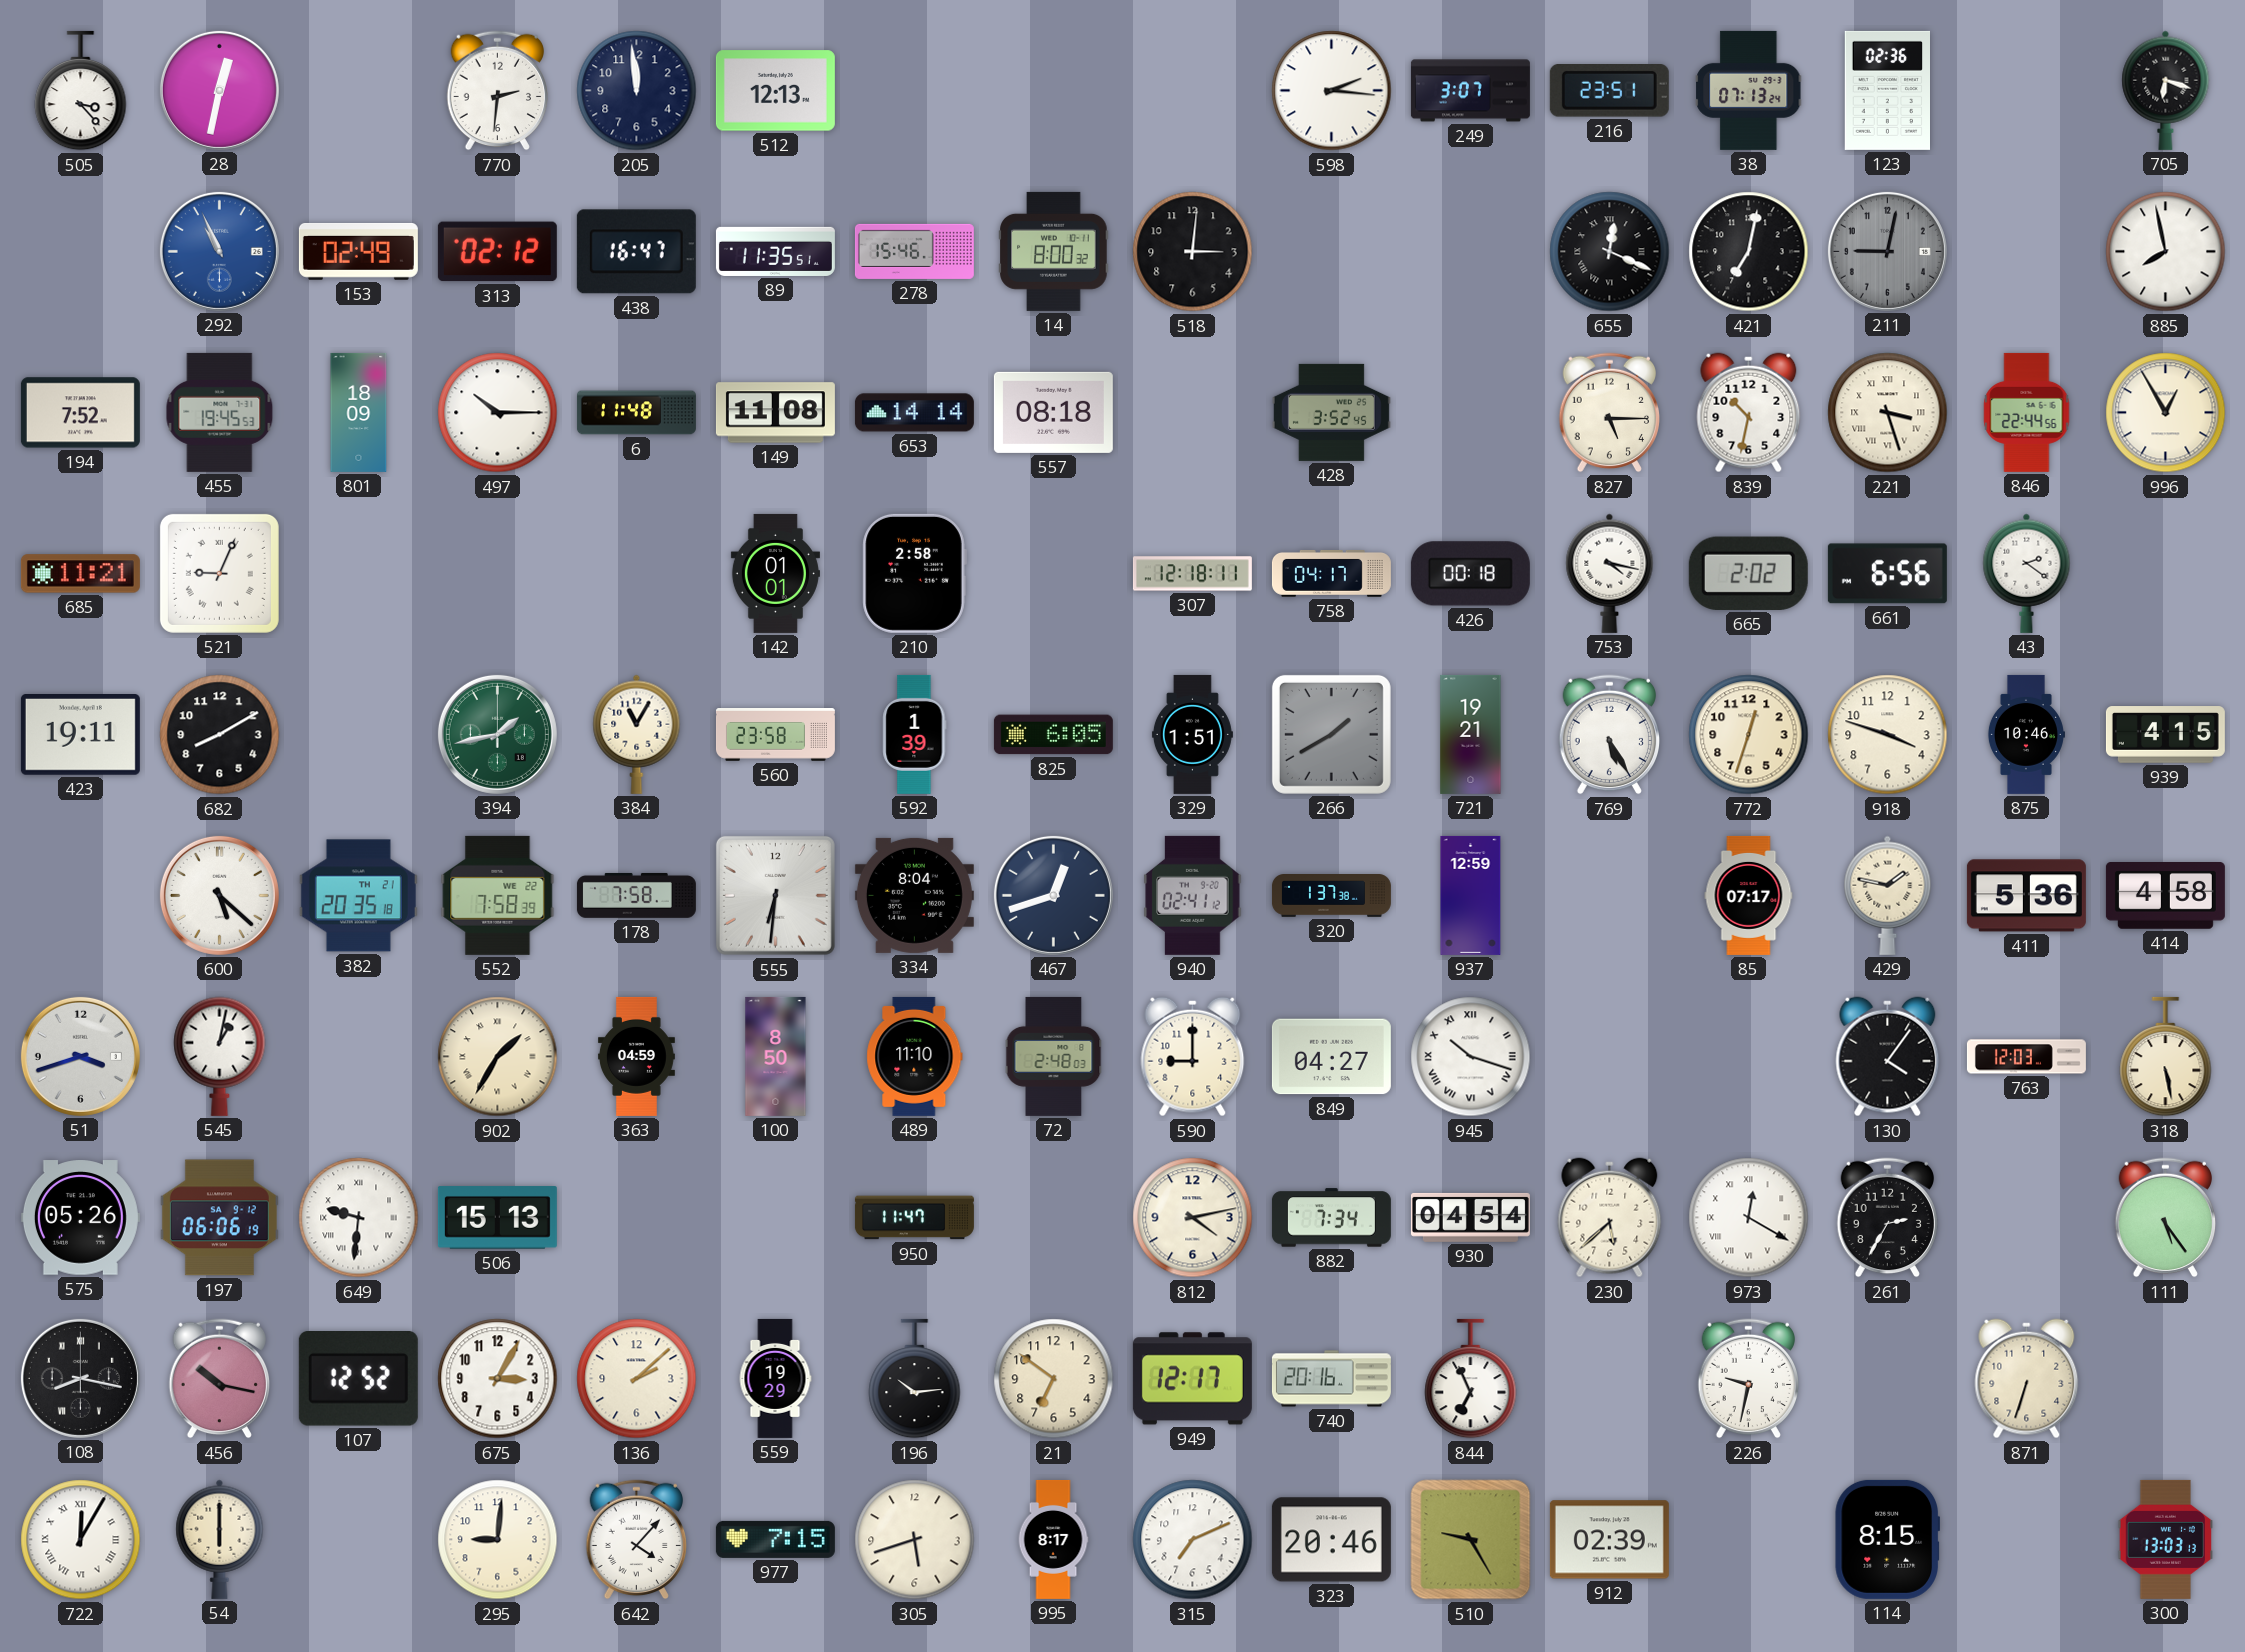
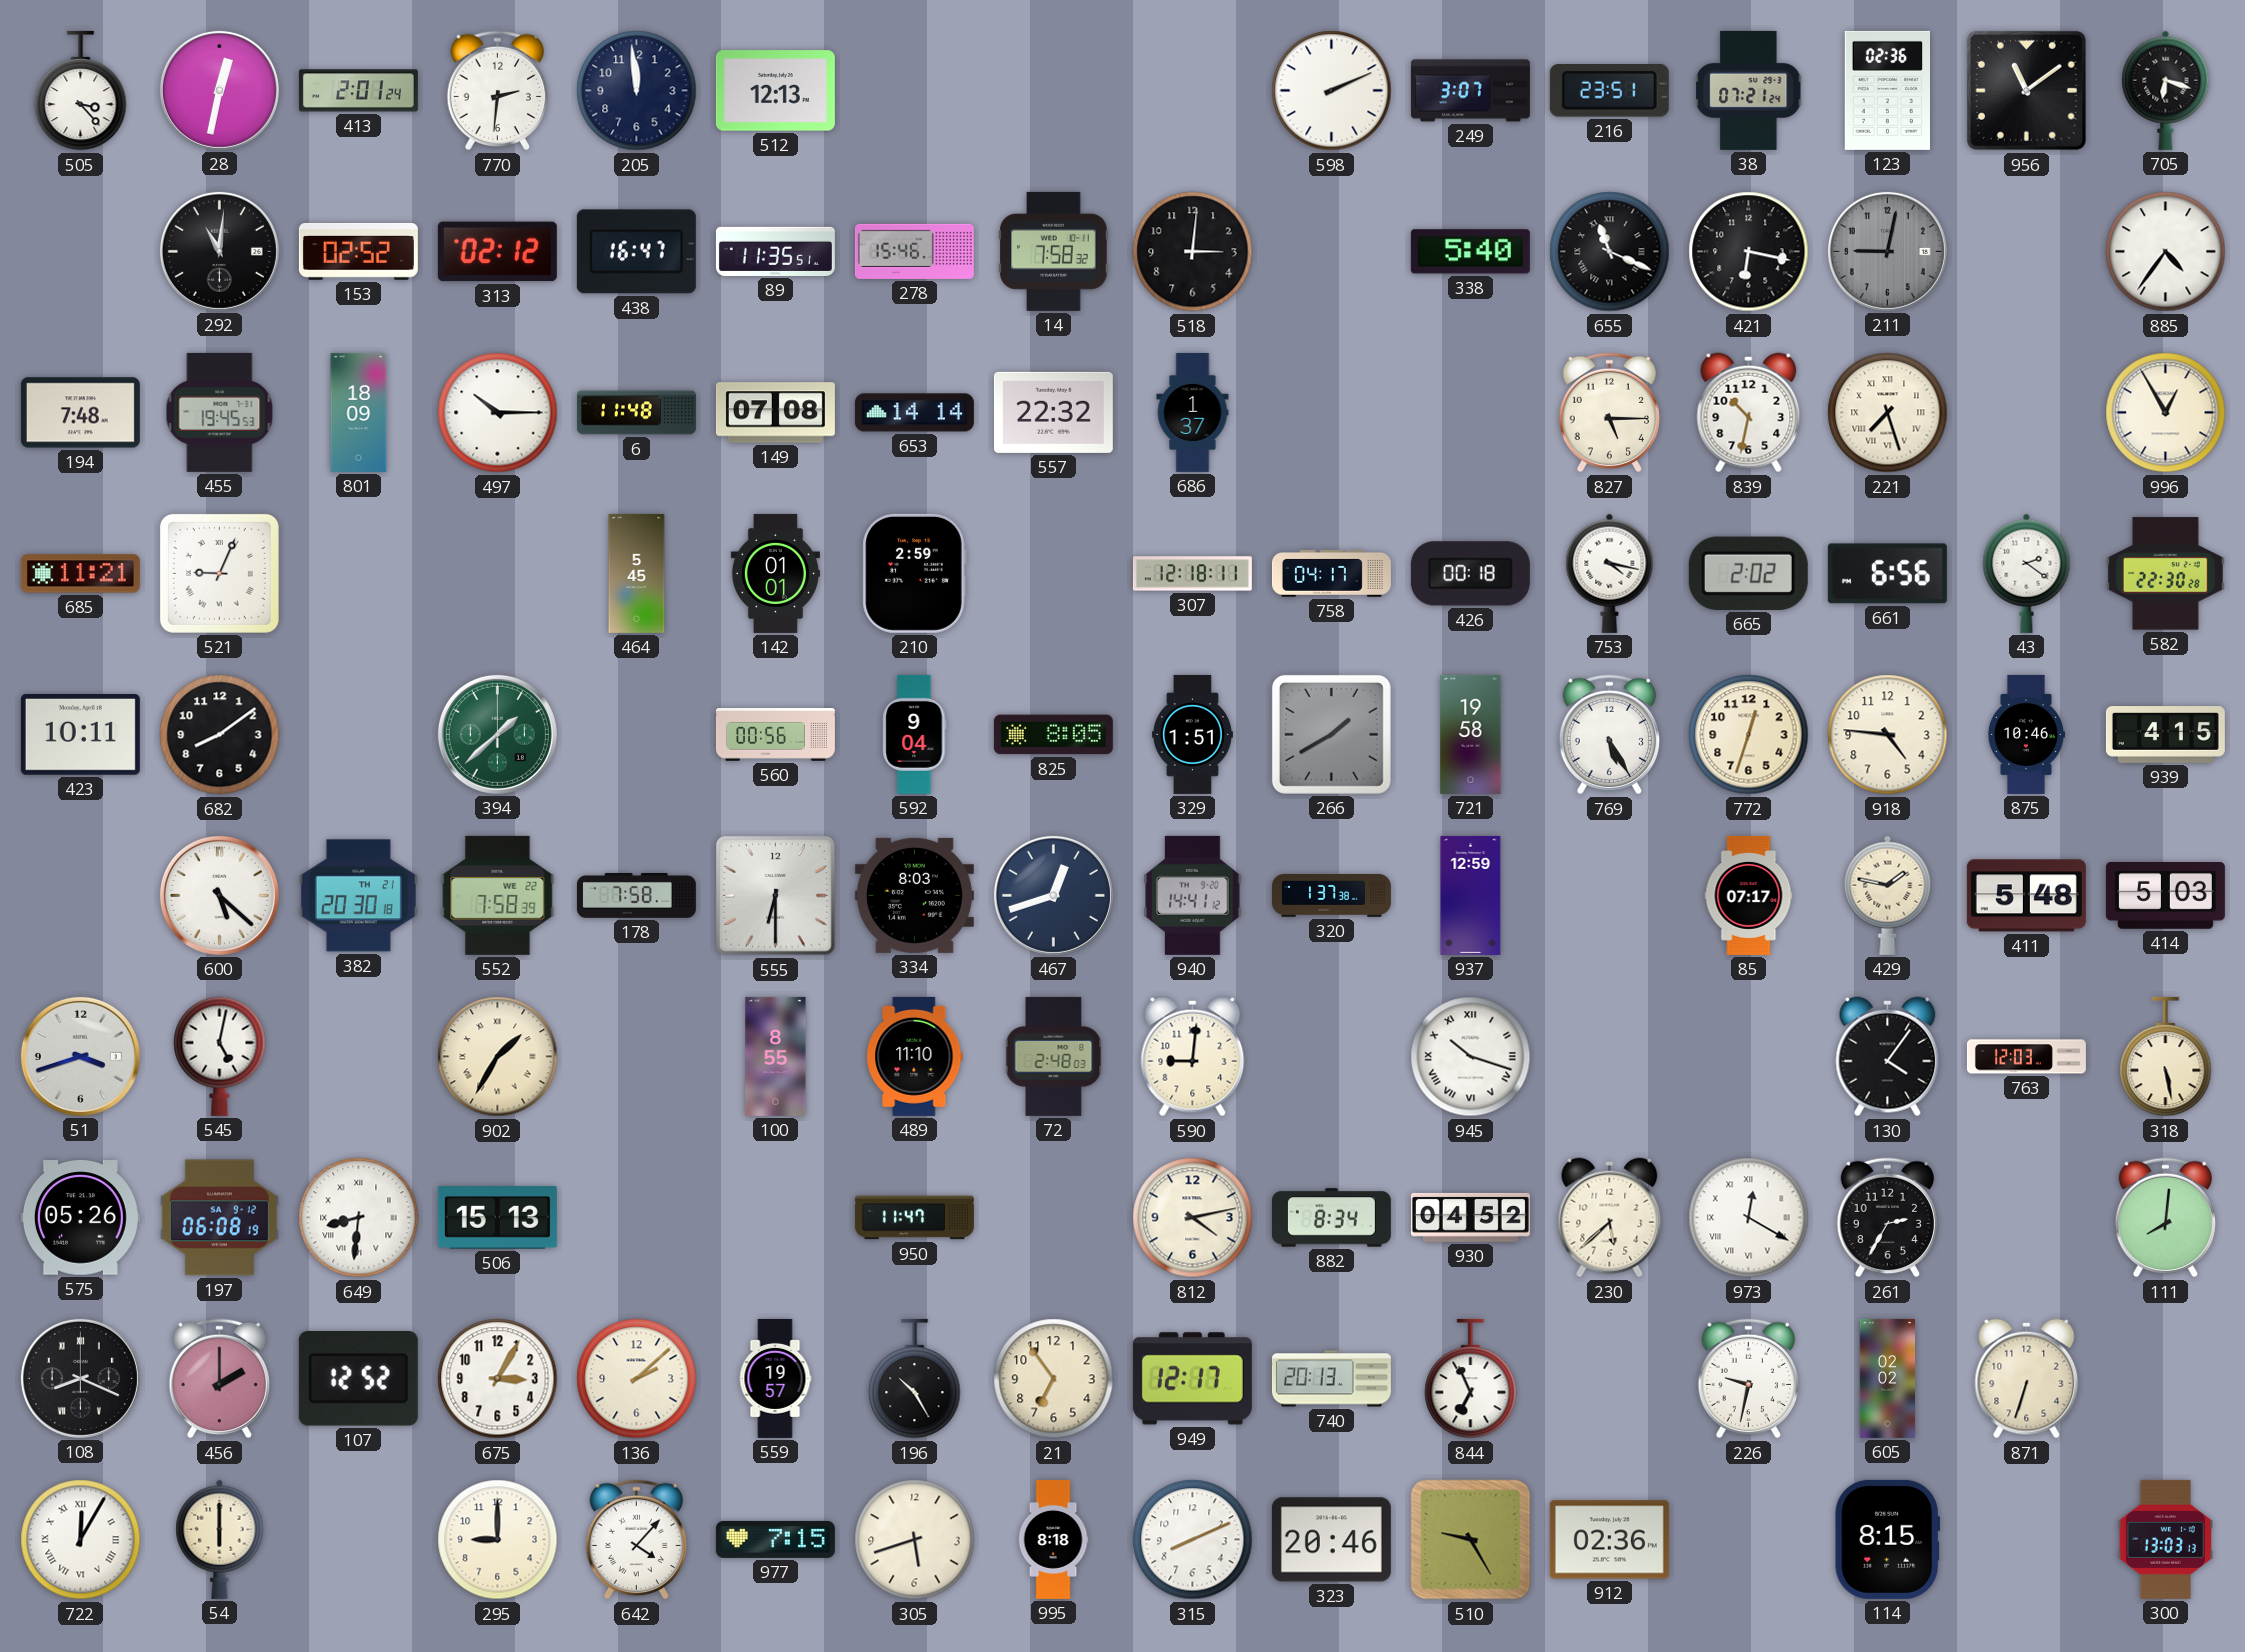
413: none -> 2:01 (358, 91)
598: 2:16 -> 2:11 (1332, 91)
38: 07:13 -> 07:21 (1749, 90)
956: none -> 11:09 (2026, 90)
292: 10:56 -> 11:01 (219, 251)
292 dial: blue -> black (219, 251)
153: 02:49 -> 02:52 (358, 251)
14: 8:00 -> 7:58 (1054, 251)
338: none -> 5:40 (1470, 252)
655: 12:19 -> 11:19 (1610, 252)
421: 7:02 -> 6:17 (1749, 252)
885: 7:58 -> 4:36 (2166, 252)
194: 7:52 -> 7:48 (80, 413)
149: 11:08 -> 07:08 (775, 413)
557: 08:18 -> 22:32 (1053, 412)
686: none -> 1:37 (1193, 412)
428: 3:52 -> none (1331, 412)
221: 3:27 -> 7:27 (1888, 413)
846: 22:44 -> none (2027, 412)
464: none -> 5:45 (637, 573)
210: 2:58 -> 2:59 (914, 573)
582: none -> 22:30 (2165, 574)
423: 19:11 -> 10:11 (80, 735)
682: 8:10 -> 8:09 (220, 735)
394: 1:43 -> 1:38 (497, 734)
384: 11:05 -> none (637, 734)
560: 23:58 -> 00:56 (775, 735)
592: 1:39 -> 9:04 (915, 734)
825: 6:05 -> 8:05 (1053, 735)
721: 19:21 -> 19:58 (1471, 734)
918: 3:48 -> 4:46 (1888, 735)
382: 20:35 -> 20:30 (358, 896)
555: 6:31 -> 6:30 (775, 895)
334: 8:04 -> 8:03 (914, 895)
940: 02:41 -> 14:41 (1193, 895)
411: 5:36 -> 5:48 (2026, 896)
414: 4:58 -> 5:03 (2165, 896)
545: 1:02 -> 5:02 (220, 1056)
363: 04:59 -> none (636, 1056)
100: 8:50 -> 8:55 (776, 1056)
590: 9:00 -> 9:01 (1193, 1057)
849: 04:27 -> none (1331, 1057)
197: 06:06 -> 06:08 (219, 1218)
649: 9:31 -> 8:31 (359, 1218)
882: 7:34 -> 8:34 (1331, 1218)
930: 04:54 -> 04:52 (1470, 1217)
111: 5:24 -> 8:01 (2165, 1218)
108: 8:17 -> 8:19 (80, 1378)
456: 10:17 -> 2:00 (219, 1379)
559: 19:29 -> 19:57 (775, 1378)
196: 10:14 -> 10:25 (915, 1379)
21: 6:51 -> 6:54 (1054, 1379)
740: 20:16 -> 20:13 (1331, 1379)
605: none -> 02:02 (1888, 1378)
295: 9:01 -> 9:00 (498, 1540)
995: 8:17 -> 8:18 (1053, 1539)
315: 7:11 -> 8:11 (1193, 1540)
912: 02:39 -> 02:36 (1609, 1540)
